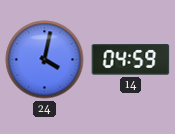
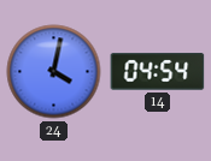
14: 04:59 -> 04:54 (158, 72)
